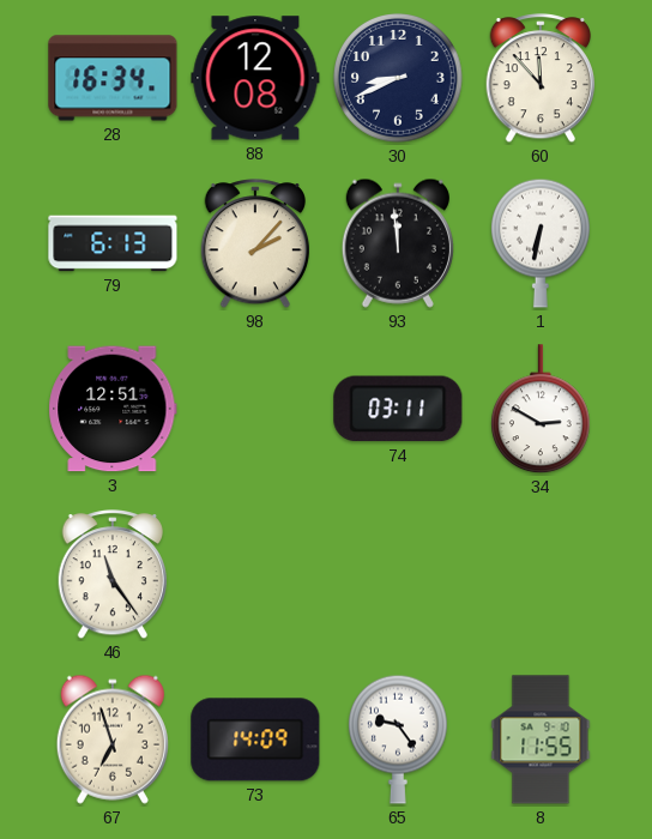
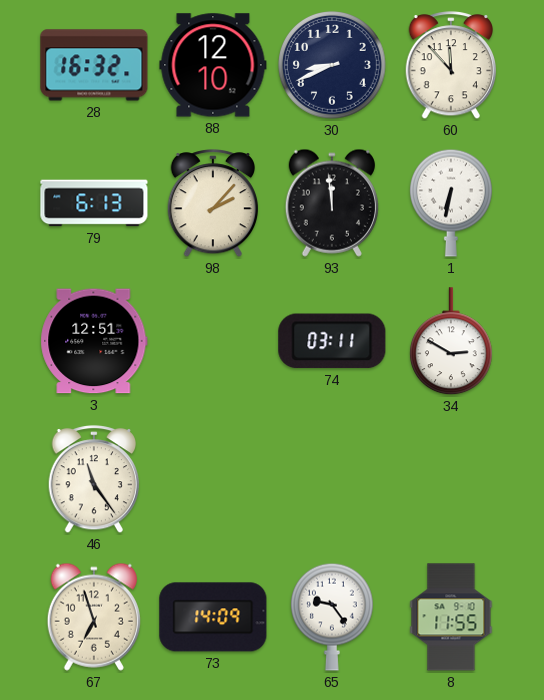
28: 16:34 -> 16:32 (94, 65)
88: 12:08 -> 12:10 (213, 65)
